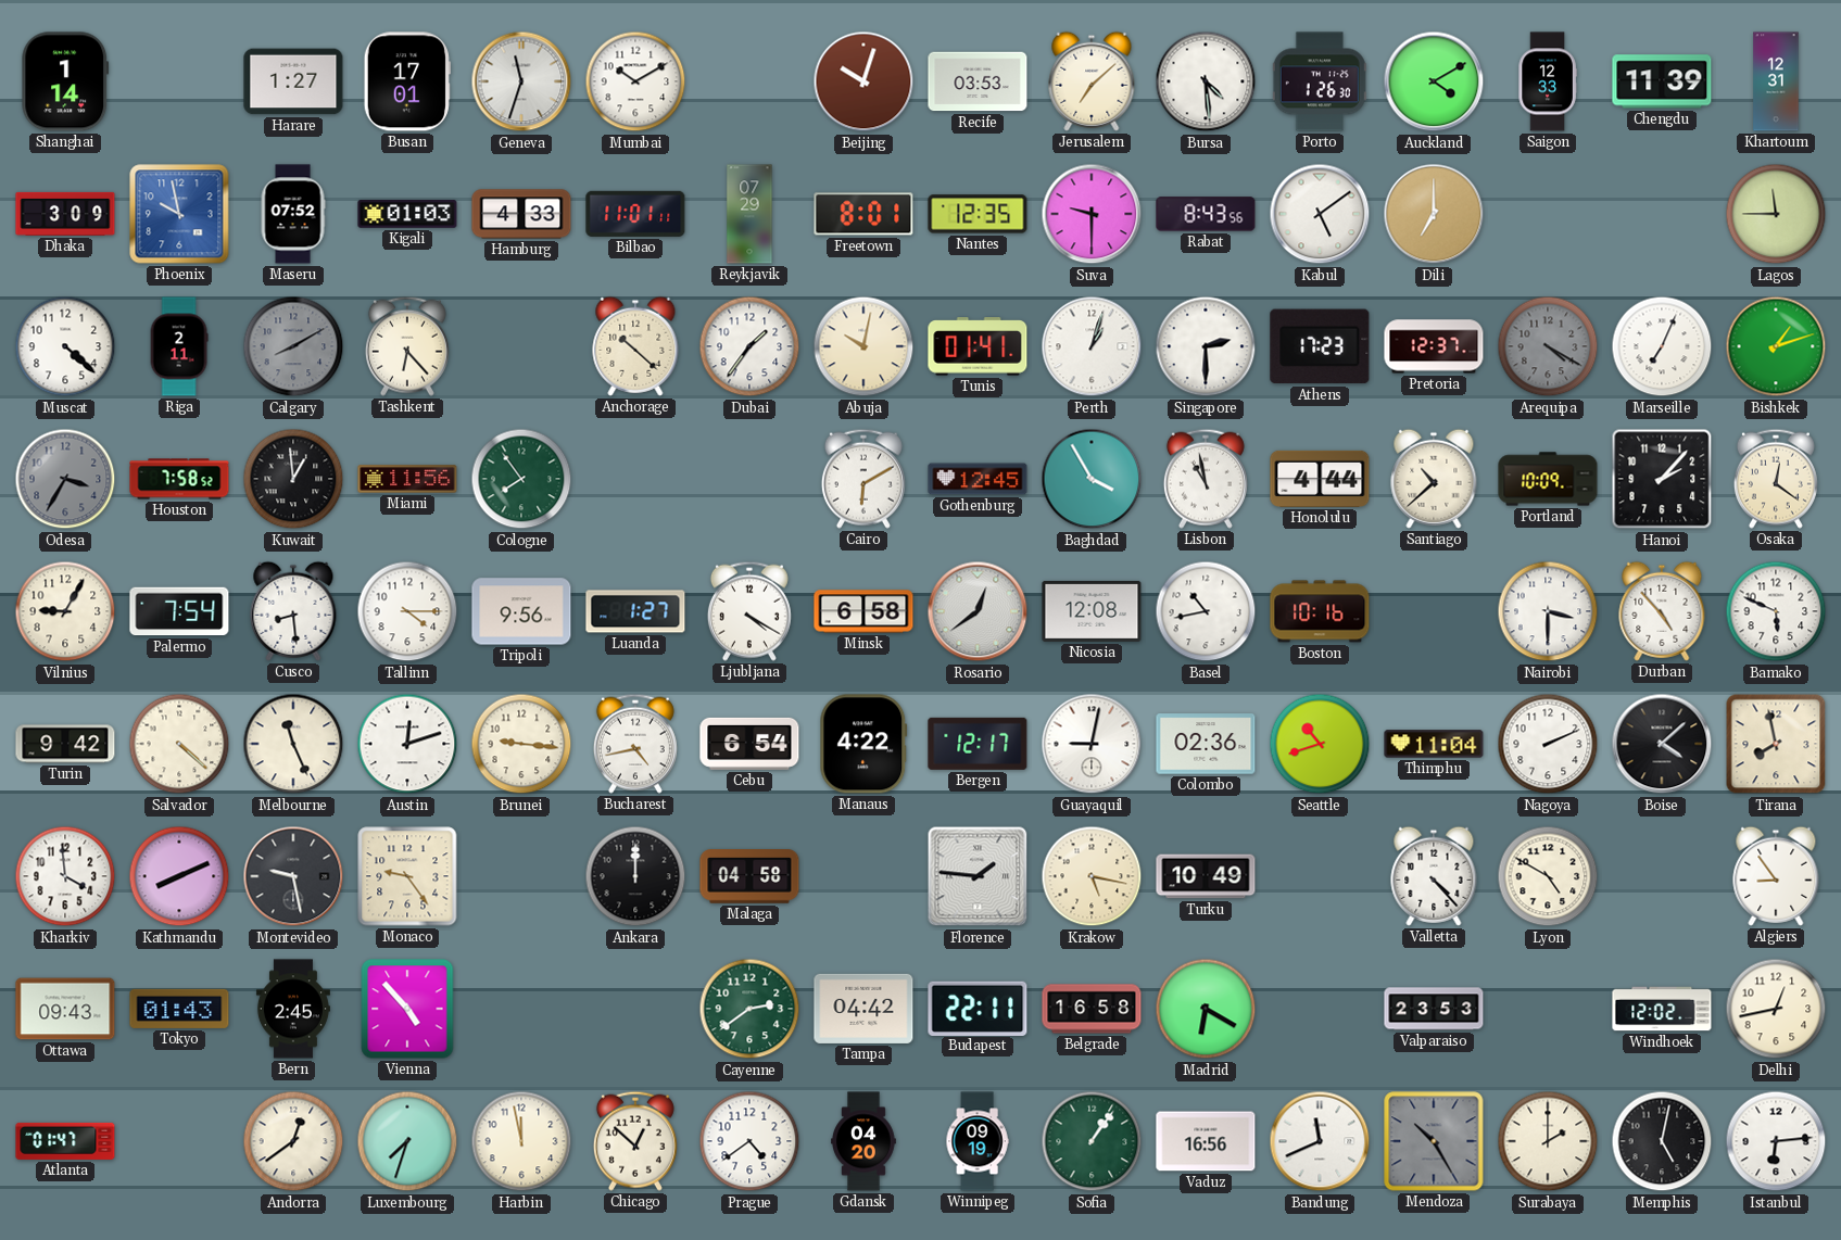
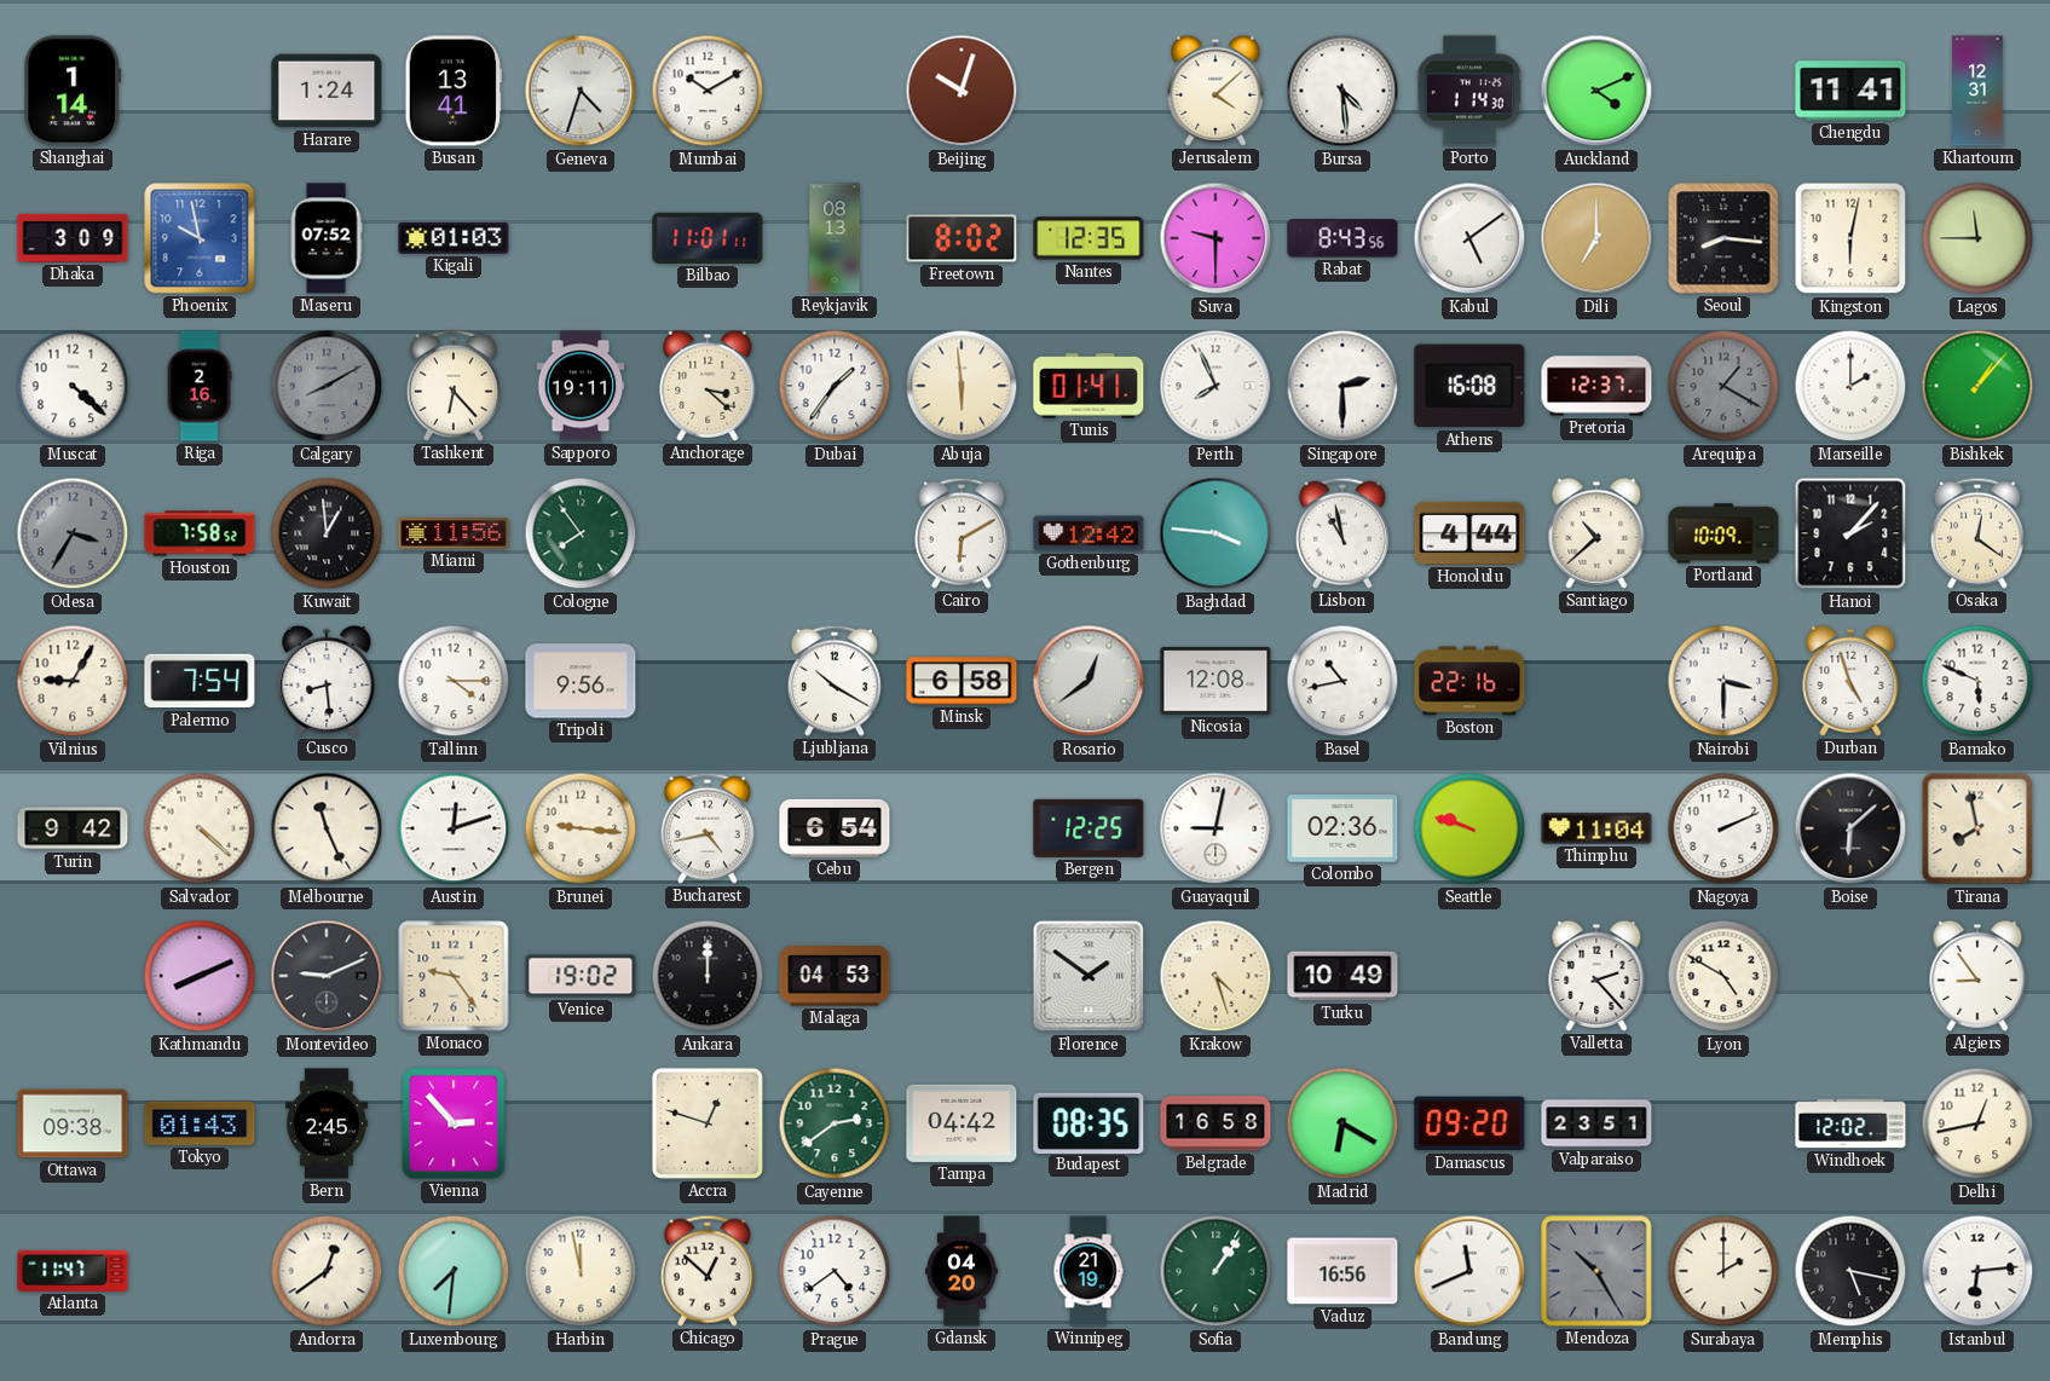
Harare: 1:27 -> 1:24 (327, 91)
Busan: 17:01 -> 13:41 (454, 91)
Geneva: 11:33 -> 4:33 (581, 91)
Recife: 03:53 -> none (978, 81)
Jerusalem: 7:08 -> 4:08 (1215, 91)
Porto: 1:26 -> 1:14 (1469, 91)
Auckland: 4:10 -> 4:11 (1596, 91)
Saigon: 12:33 -> none (1548, 81)
Chengdu: 11:39 -> 11:41 (1850, 91)
Hamburg: 4:33 -> none (521, 214)
Reykjavik: 07:29 -> 08:13 (835, 238)
Freetown: 8:01 -> 8:02 (962, 238)
Seoul: none -> 8:16 (1723, 238)
Kingston: none -> 6:02 (1850, 238)
Riga: 2:11 -> 2:16 (200, 386)
Sapporo: none -> 19:11 (581, 386)
Anchorage: 10:22 -> 3:22 (708, 386)
Abuja: 10:02 -> 5:59 (962, 386)
Perth: 1:03 -> 7:56 (1215, 386)
Athens: 17:23 -> 16:08 (1469, 386)
Arequipa: 4:20 -> 1:20 (1723, 386)
Marseille: 7:04 -> 2:00 (1850, 386)
Bishkek: 1:12 -> 1:07 (1977, 386)
Gothenburg: 12:45 -> 12:42 (1088, 533)
Baghdad: 3:55 -> 3:46 (1215, 533)
Luanda: 1:27 -> none (635, 611)
Ljubljana: 4:20 -> 10:20 (835, 681)
Boston: 10:16 -> 22:16 (1469, 681)
Durban: 4:53 -> 4:57 (1850, 681)
Manaus: 4:22 -> none (863, 744)
Bergen: 12:17 -> 12:25 (1088, 828)
Seattle: 10:42 -> 9:48 (1469, 828)
Boise: 4:08 -> 6:08 (1850, 828)
Kharkiv: 3:59 -> none (65, 876)
Montevideo: 9:28 -> 9:11 (327, 976)
Venice: none -> 19:02 (581, 976)
Malaga: 04:58 -> 04:53 (835, 976)
Florence: 1:46 -> 1:51 (1088, 976)
Krakow: 5:17 -> 4:27 (1215, 976)
Valletta: 4:23 -> 2:23 (1596, 976)
Ottawa: 09:43 -> 09:38 (73, 1123)
Vienna: 4:53 -> 2:53 (454, 1123)
Accra: none -> 12:48 (708, 1123)
Budapest: 22:11 -> 08:35 (1088, 1122)
Damascus: none -> 09:20 (1469, 1123)
Valparaiso: 23:53 -> 23:51 (1596, 1123)
Atlanta: 01:47 -> 11:47 (73, 1271)
Luxembourg: 7:33 -> 7:31 (454, 1271)
Winnipeg: 09:19 -> 21:19 (1088, 1271)
Memphis: 5:02 -> 5:17 (1850, 1271)
